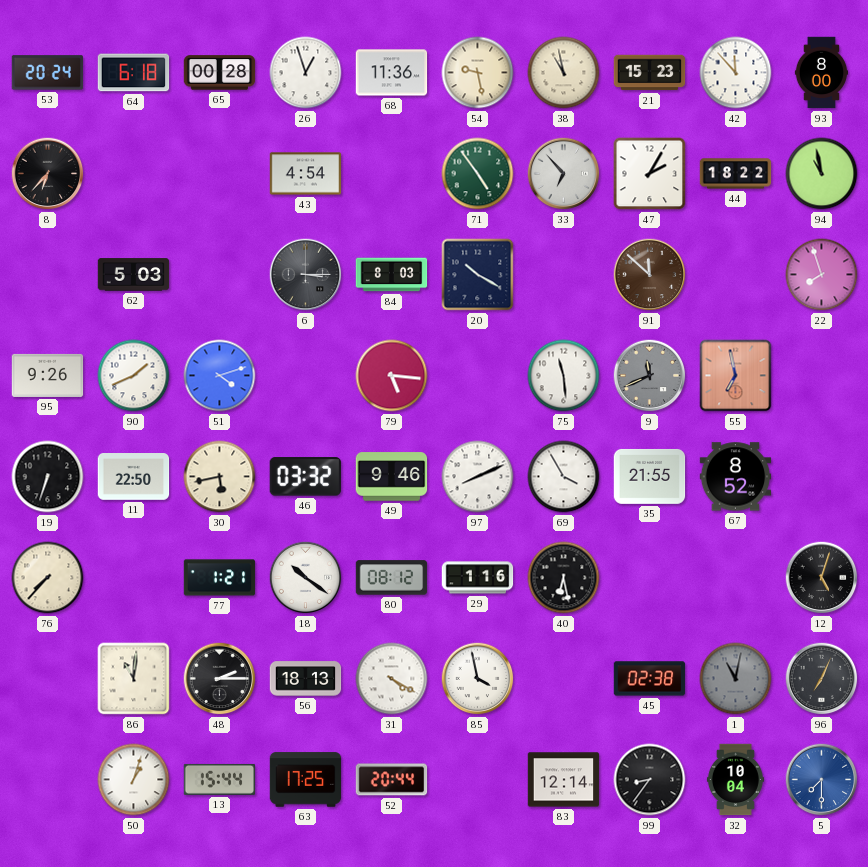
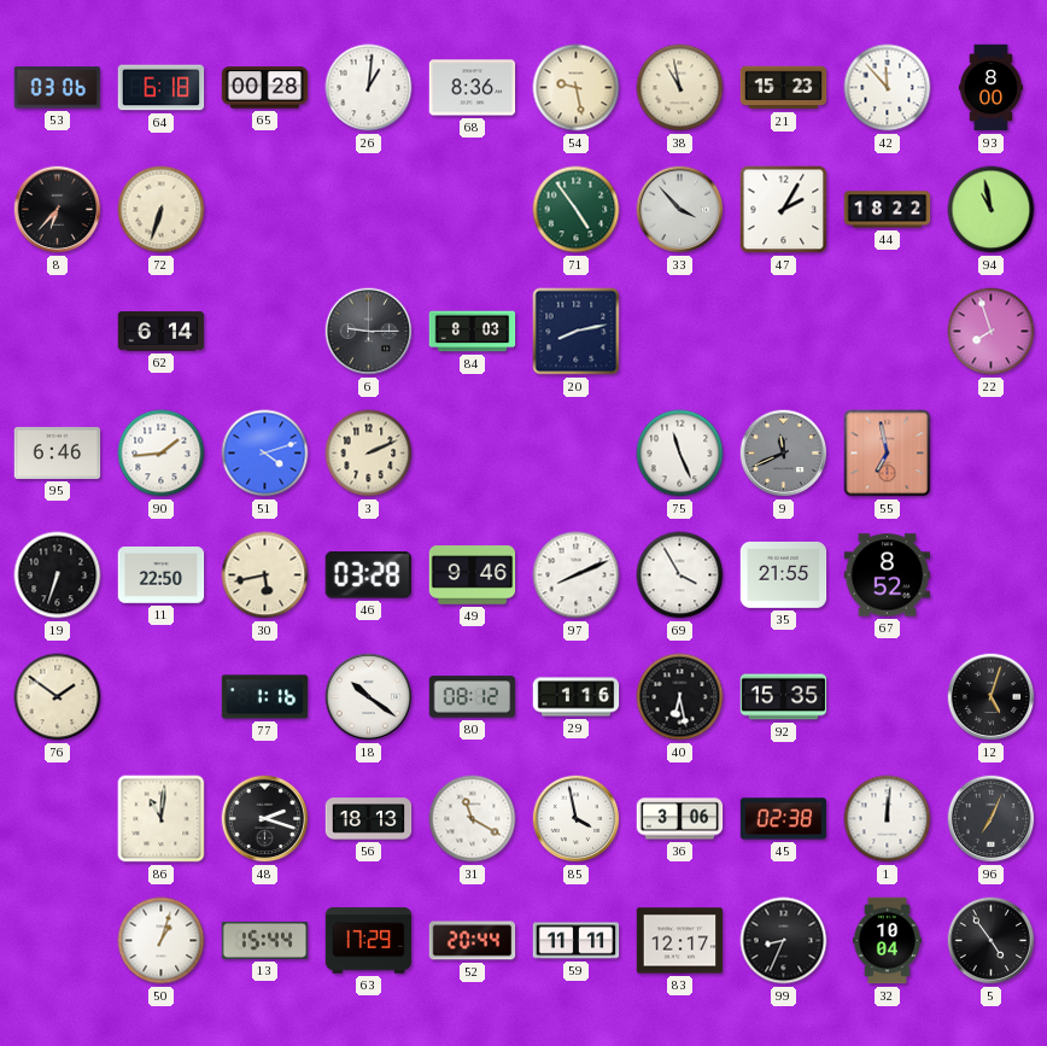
53: 20:24 -> 03:06 (58, 88)
26: 12:57 -> 1:01 (369, 88)
68: 11:36 -> 8:36 (473, 88)
72: none -> 6:33 (162, 210)
43: 4:54 -> none (306, 174)
33: 6:53 -> 3:53 (680, 210)
62: 5:03 -> 6:14 (162, 332)
6: 3:15 -> 9:15 (369, 332)
20: 10:20 -> 8:13 (577, 332)
91: 11:52 -> none (650, 275)
95: 9:26 -> 6:46 (58, 452)
90: 1:41 -> 1:44 (162, 454)
3: none -> 2:11 (369, 454)
79: 5:16 -> none (392, 376)
75: 11:29 -> 11:26 (680, 454)
46: 03:32 -> 03:28 (368, 575)
76: 7:37 -> 1:51 (58, 697)
77: 1:21 -> 1:16 (265, 697)
92: none -> 15:35 (784, 697)
48: 2:15 -> 2:18 (265, 819)
31: 4:20 -> 11:20 (473, 819)
36: none -> 3:06 (680, 819)
1: 11:02 -> 12:01 (888, 819)
1 dial: grey -> white (888, 819)
63: 17:25 -> 17:29 (369, 941)
59: none -> 11:11 (577, 941)
83: 12:14 -> 12:17 (680, 941)
99: 8:36 -> 8:34 (784, 941)
5: 7:30 -> 4:54 (992, 941)
5 dial: blue -> black (992, 941)
